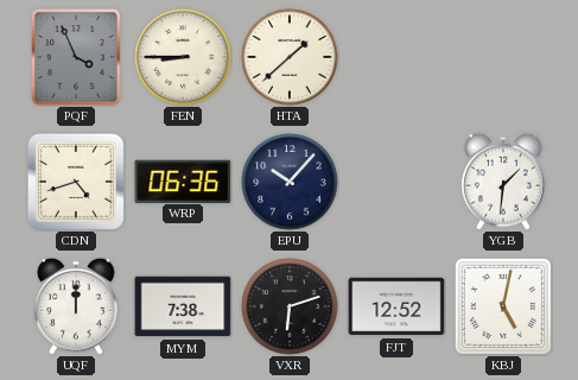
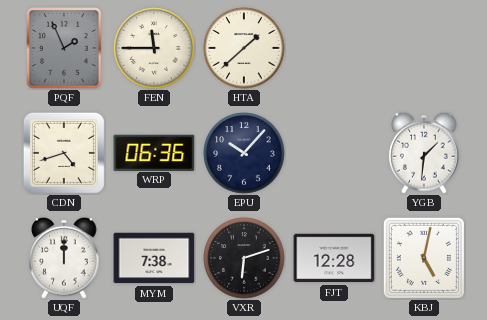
PQF: 3:56 -> 1:56 (65, 48)
FEN: 8:45 -> 11:45 (154, 48)
FJT: 12:52 -> 12:28 (334, 258)
